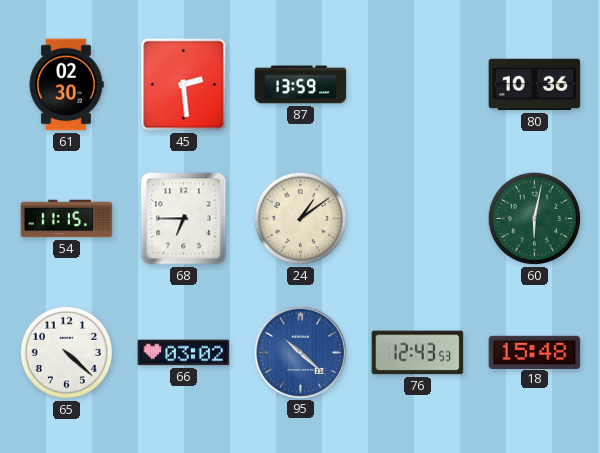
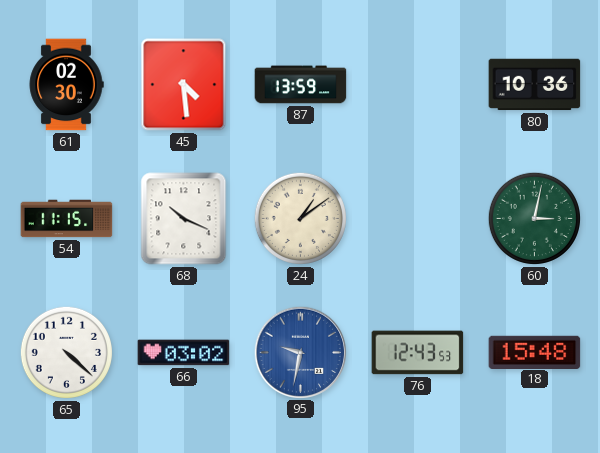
45: 2:29 -> 4:29 (184, 85)
68: 6:45 -> 10:19 (184, 219)
60: 6:02 -> 3:02 (534, 218)
95: 10:22 -> 9:32 (300, 352)
